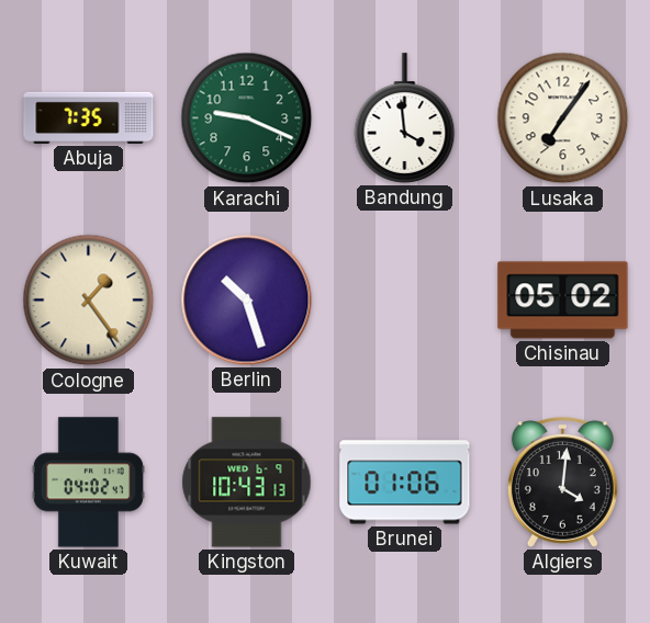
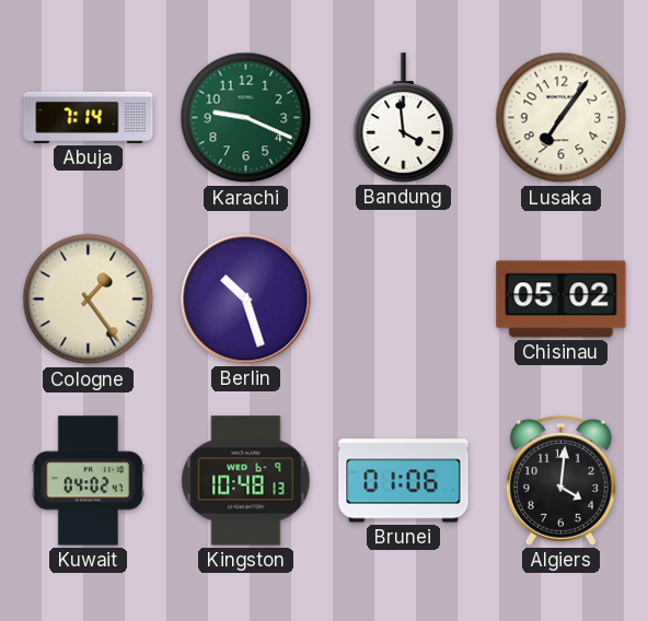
Abuja: 7:35 -> 7:14 (89, 117)
Kingston: 10:43 -> 10:48 (246, 481)
